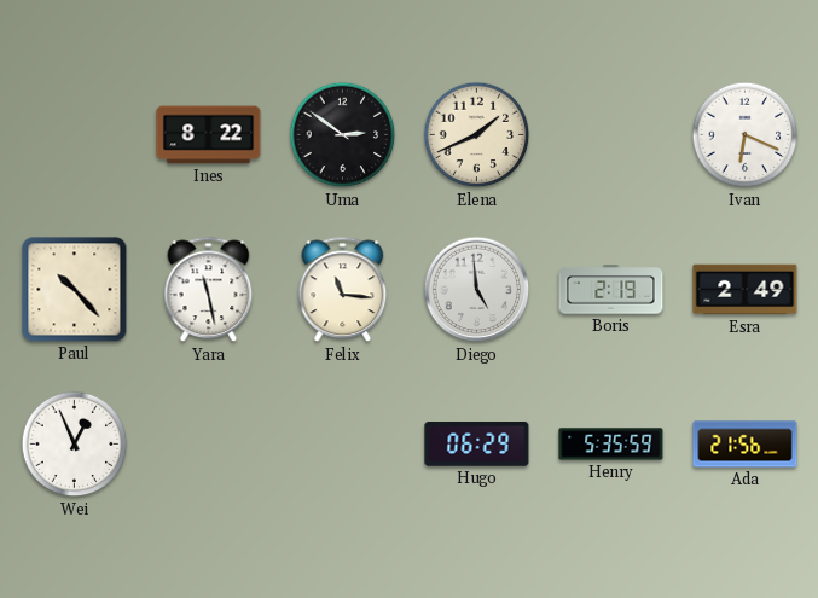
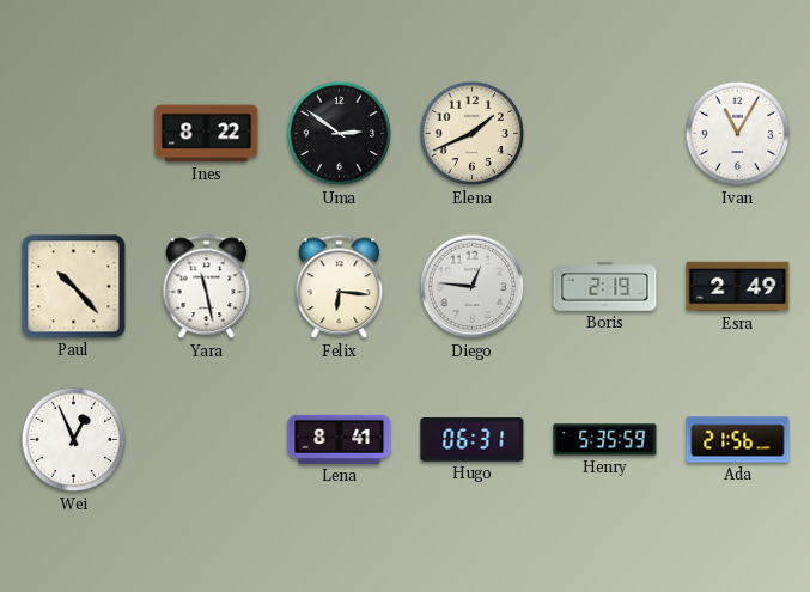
Ivan: 6:19 -> 11:05 (738, 134)
Felix: 11:16 -> 6:16 (340, 287)
Diego: 4:59 -> 12:46 (473, 287)
Lena: none -> 8:41 (340, 439)
Hugo: 06:29 -> 06:31 (473, 440)
